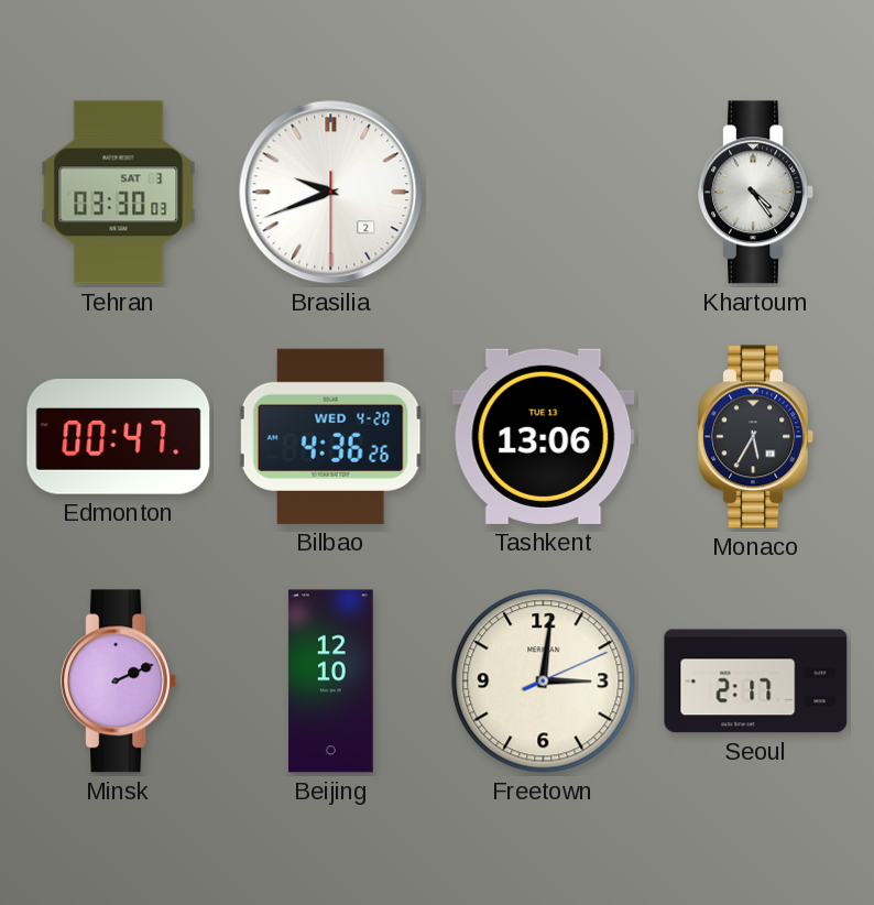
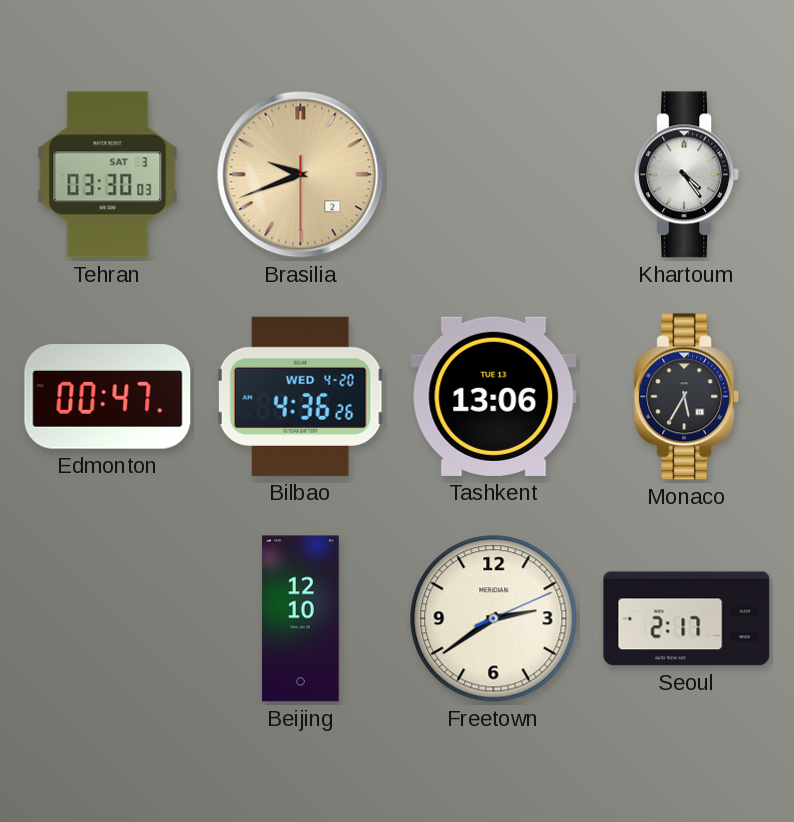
Brasilia dial: white -> champagne (301, 175)
Minsk: 2:11 -> none (119, 682)
Freetown: 3:01 -> 2:39 (494, 619)
